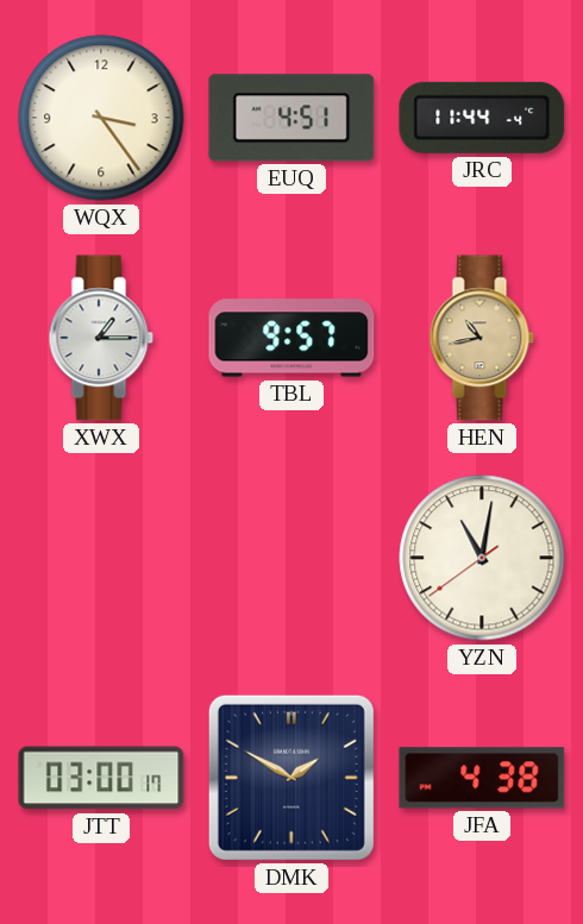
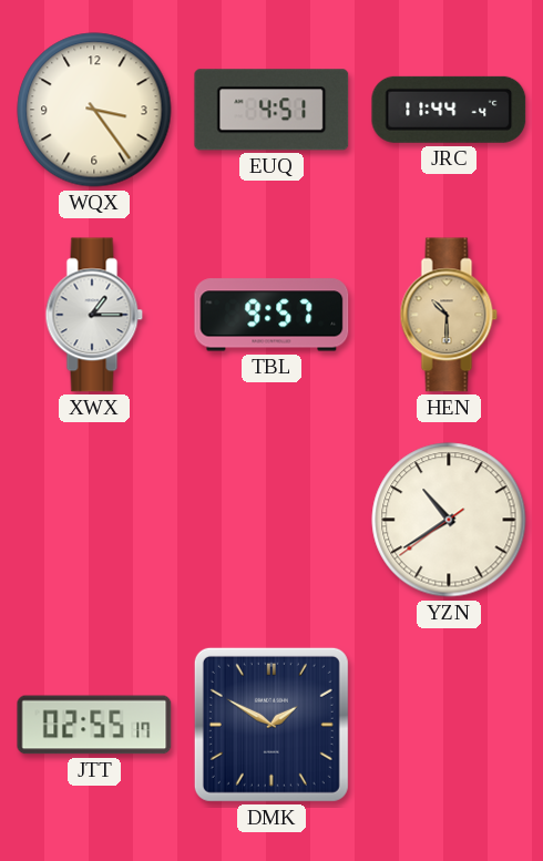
HEN: 10:43 -> 10:30 (449, 315)
YZN: 11:01 -> 10:39 (449, 520)
JTT: 03:00 -> 02:55 (94, 725)
JFA: 4:38 -> none (482, 778)
